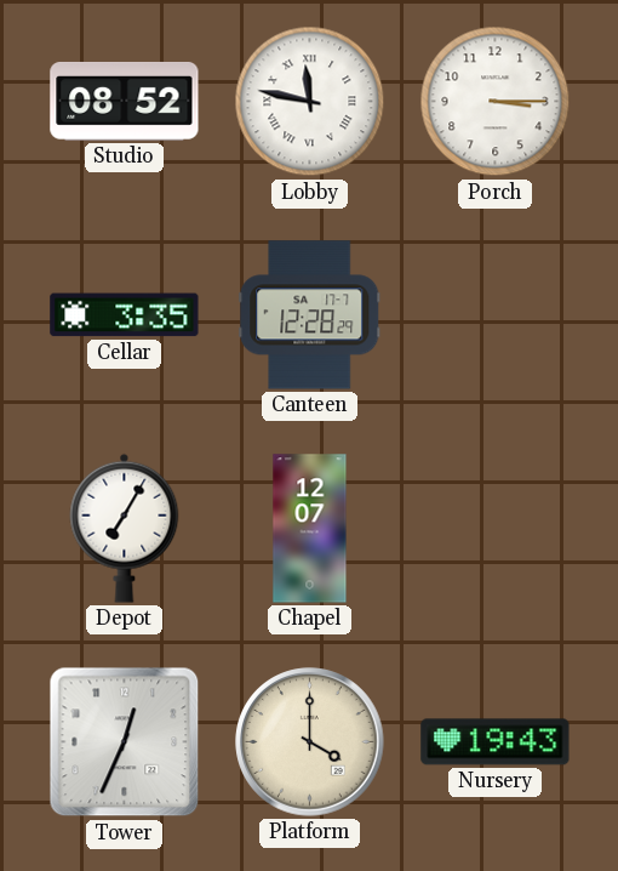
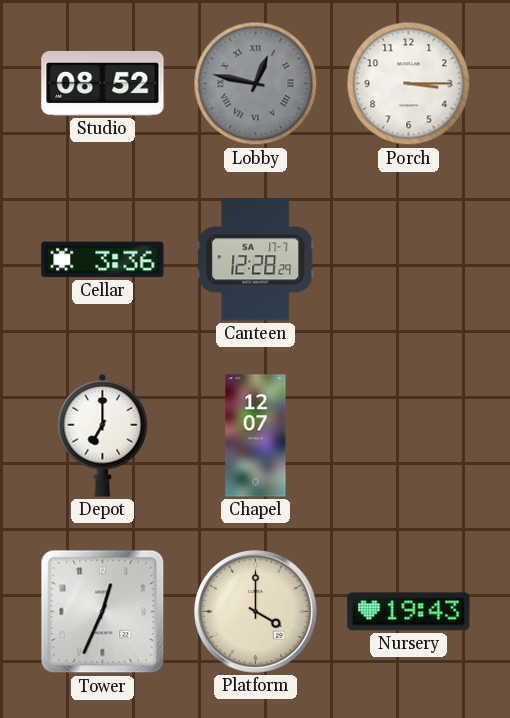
Lobby: 11:47 -> 12:47 (256, 84)
Lobby dial: white -> grey (256, 84)
Cellar: 3:35 -> 3:36 (103, 260)
Depot: 7:05 -> 7:00 (103, 435)
